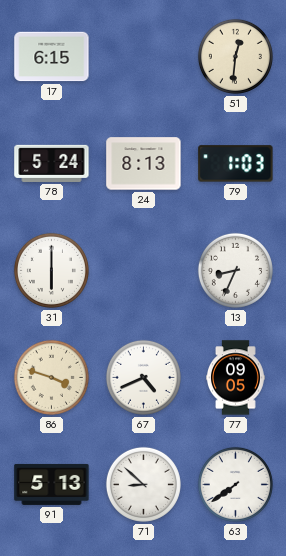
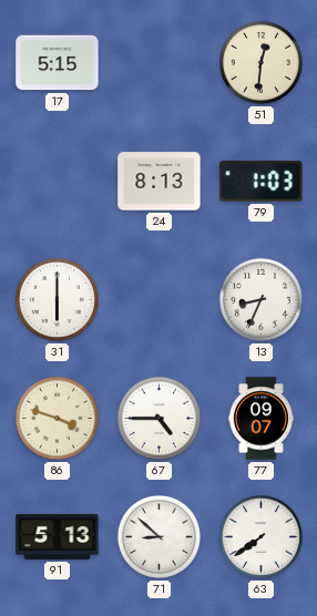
17: 6:15 -> 5:15 (58, 63)
78: 5:24 -> none (52, 163)
67: 4:41 -> 4:45 (158, 418)
77: 09:05 -> 09:07 (262, 419)
